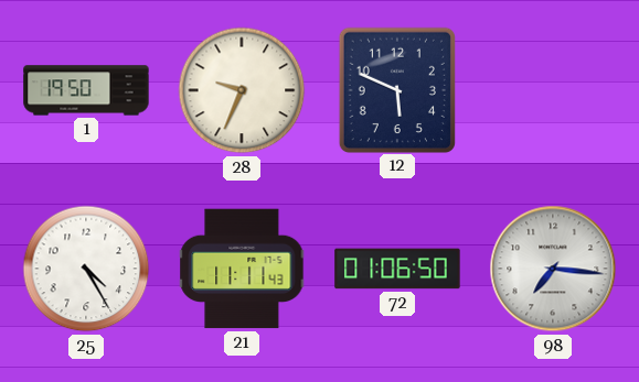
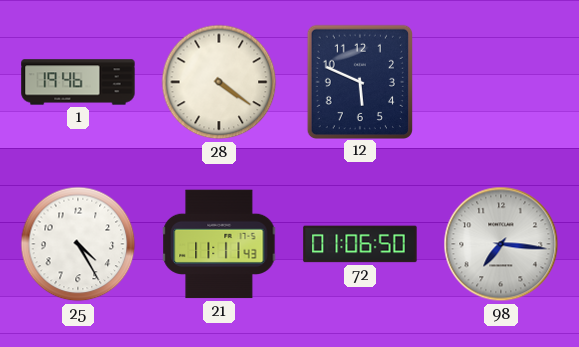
1: 19:50 -> 19:46 (78, 82)
28: 9:34 -> 4:21 (219, 82)
